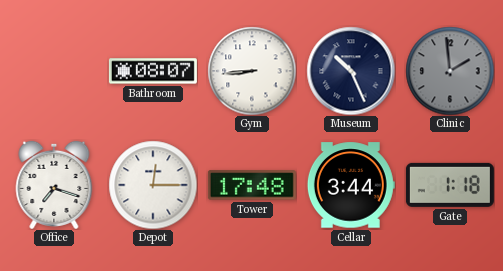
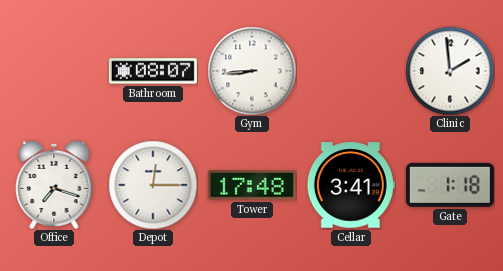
Museum: 10:26 -> none (351, 71)
Clinic dial: grey -> white (450, 71)
Cellar: 3:44 -> 3:41 (351, 185)
